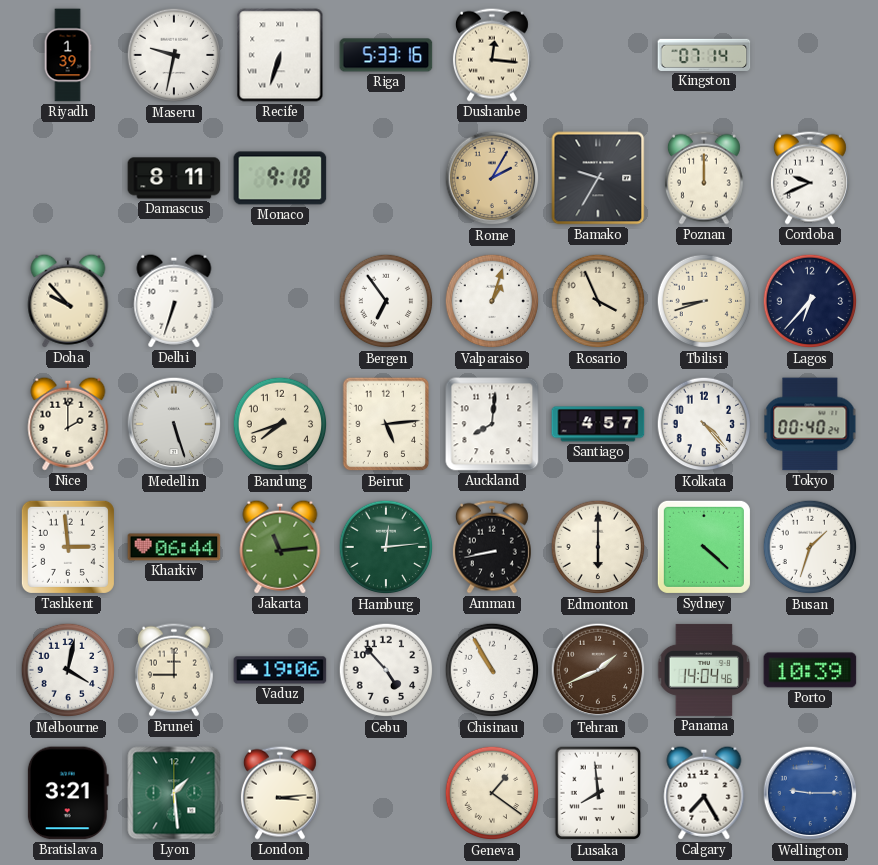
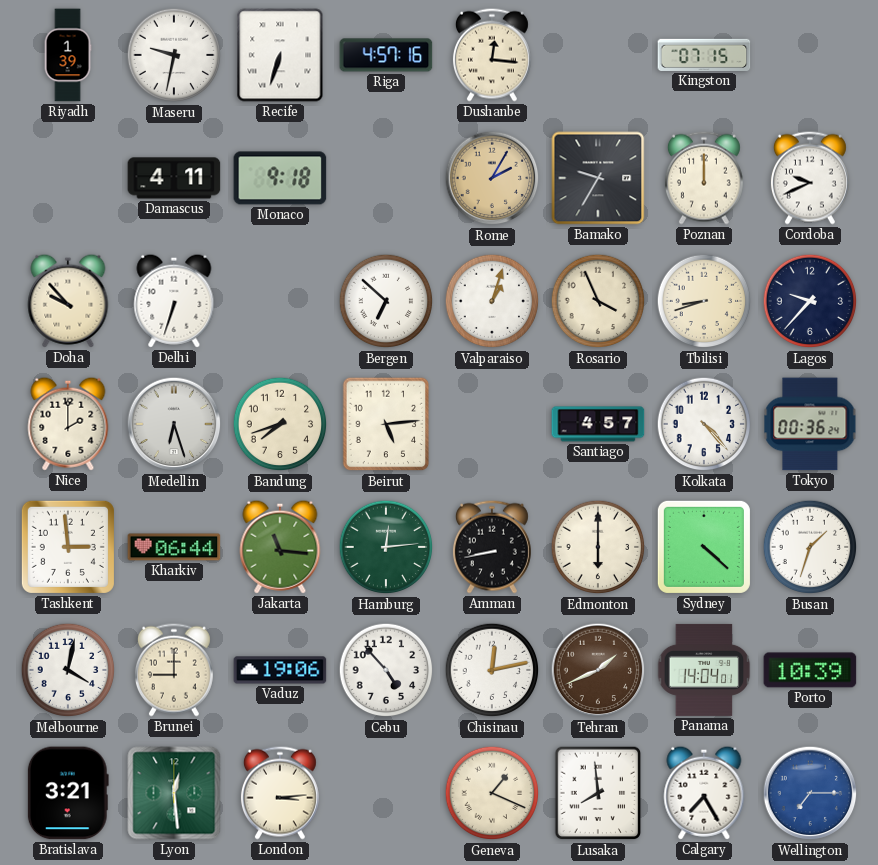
Riga: 5:33 -> 4:57 (386, 55)
Kingston: 07:14 -> 07:15 (704, 55)
Damascus: 8:11 -> 4:11 (174, 178)
Bergen: 6:54 -> 6:52 (386, 301)
Lagos: 6:37 -> 9:37 (810, 301)
Medellin: 5:27 -> 6:27 (174, 424)
Auckland: 8:01 -> none (492, 424)
Tokyo: 00:40 -> 00:36 (810, 424)
Jakarta: 11:14 -> 11:16 (280, 547)
Chisinau: 10:55 -> 12:13 (492, 670)
Panama: 14:04:46 -> 14:04:01 (704, 670)
Lyon: 1:29 -> 12:29 (174, 793)
Geneva: 1:21 -> 1:19 (492, 793)
Wellington: 9:15 -> 7:15 (810, 793)
